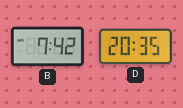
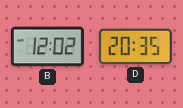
B: 7:42 -> 12:02 (47, 47)
